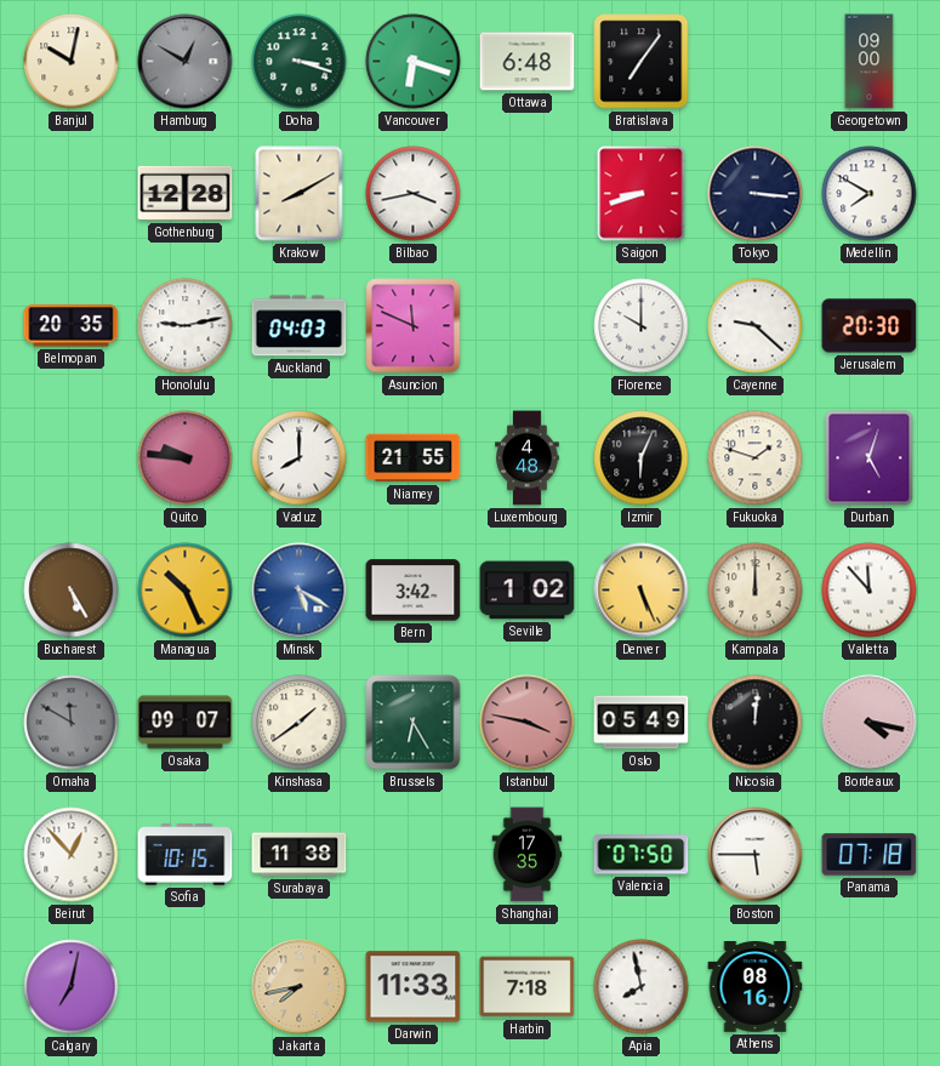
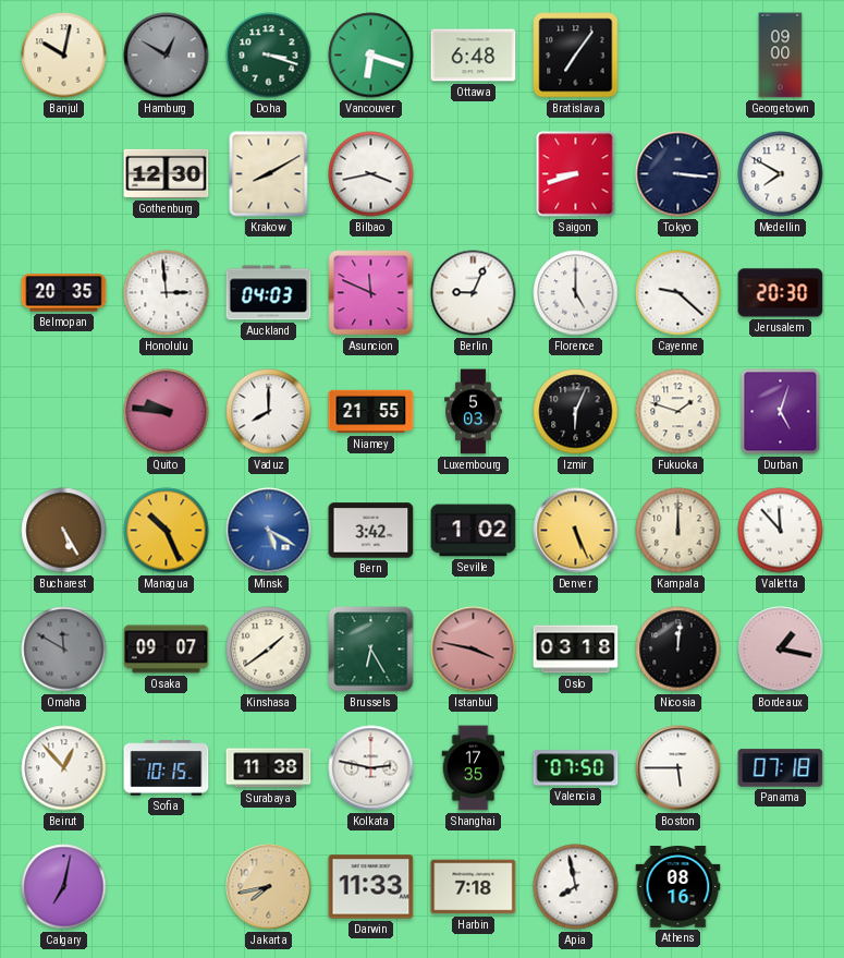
Gothenburg: 12:28 -> 12:30 (167, 173)
Honolulu: 9:13 -> 2:59 (167, 293)
Berlin: none -> 9:04 (474, 293)
Florence: 10:00 -> 5:00 (576, 293)
Luxembourg: 4:48 -> 5:03 (474, 412)
Oslo: 05:49 -> 03:18 (576, 650)
Bordeaux: 4:17 -> 1:17 (781, 650)
Kolkata: none -> 2:47 (371, 768)
